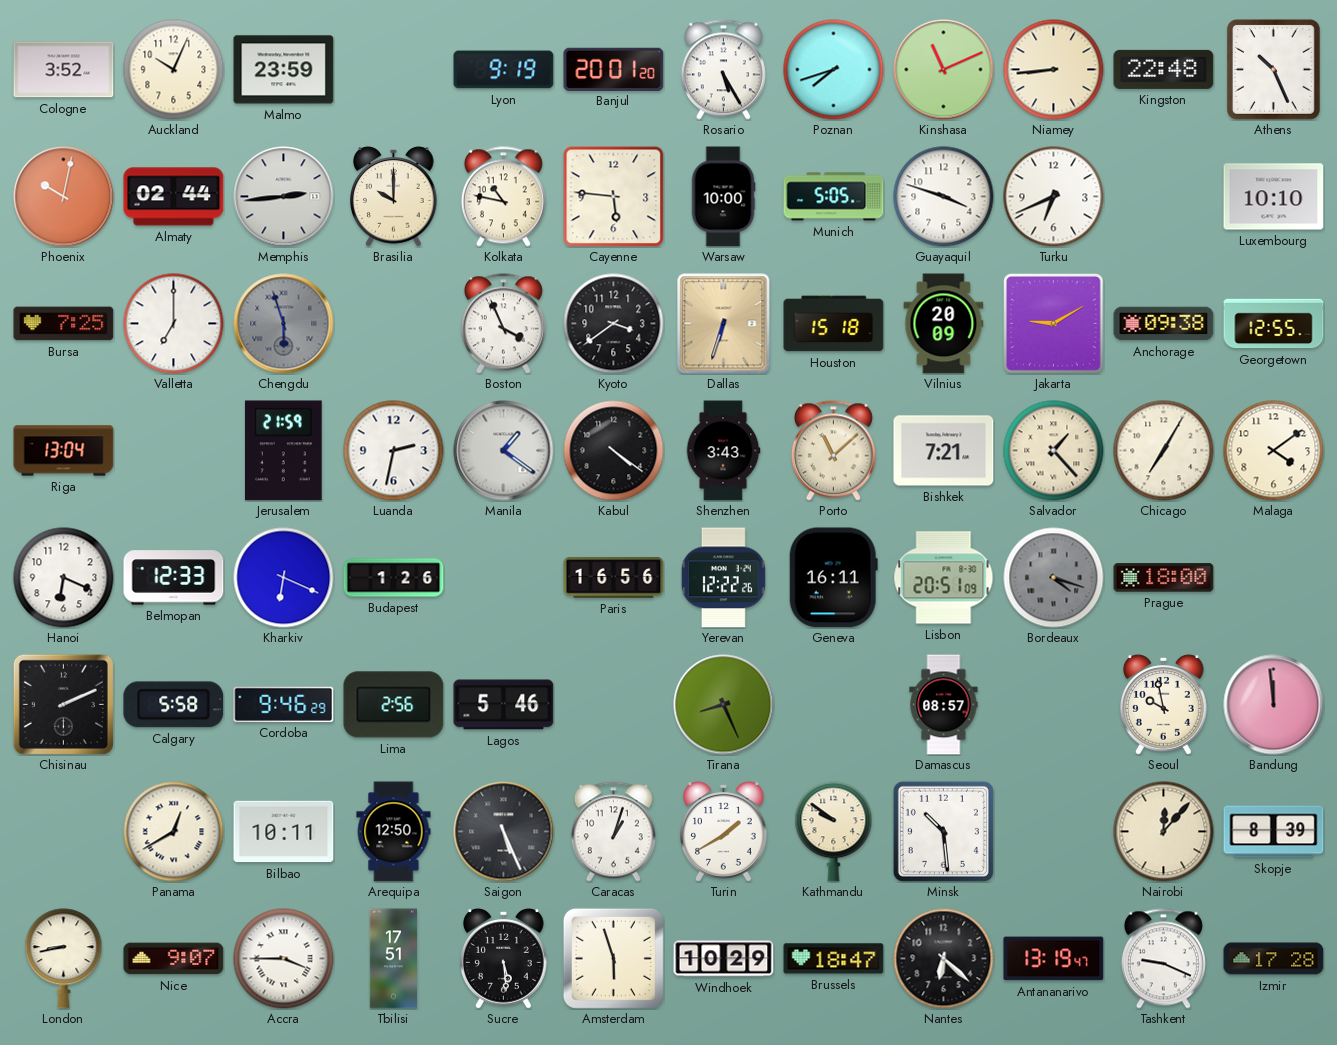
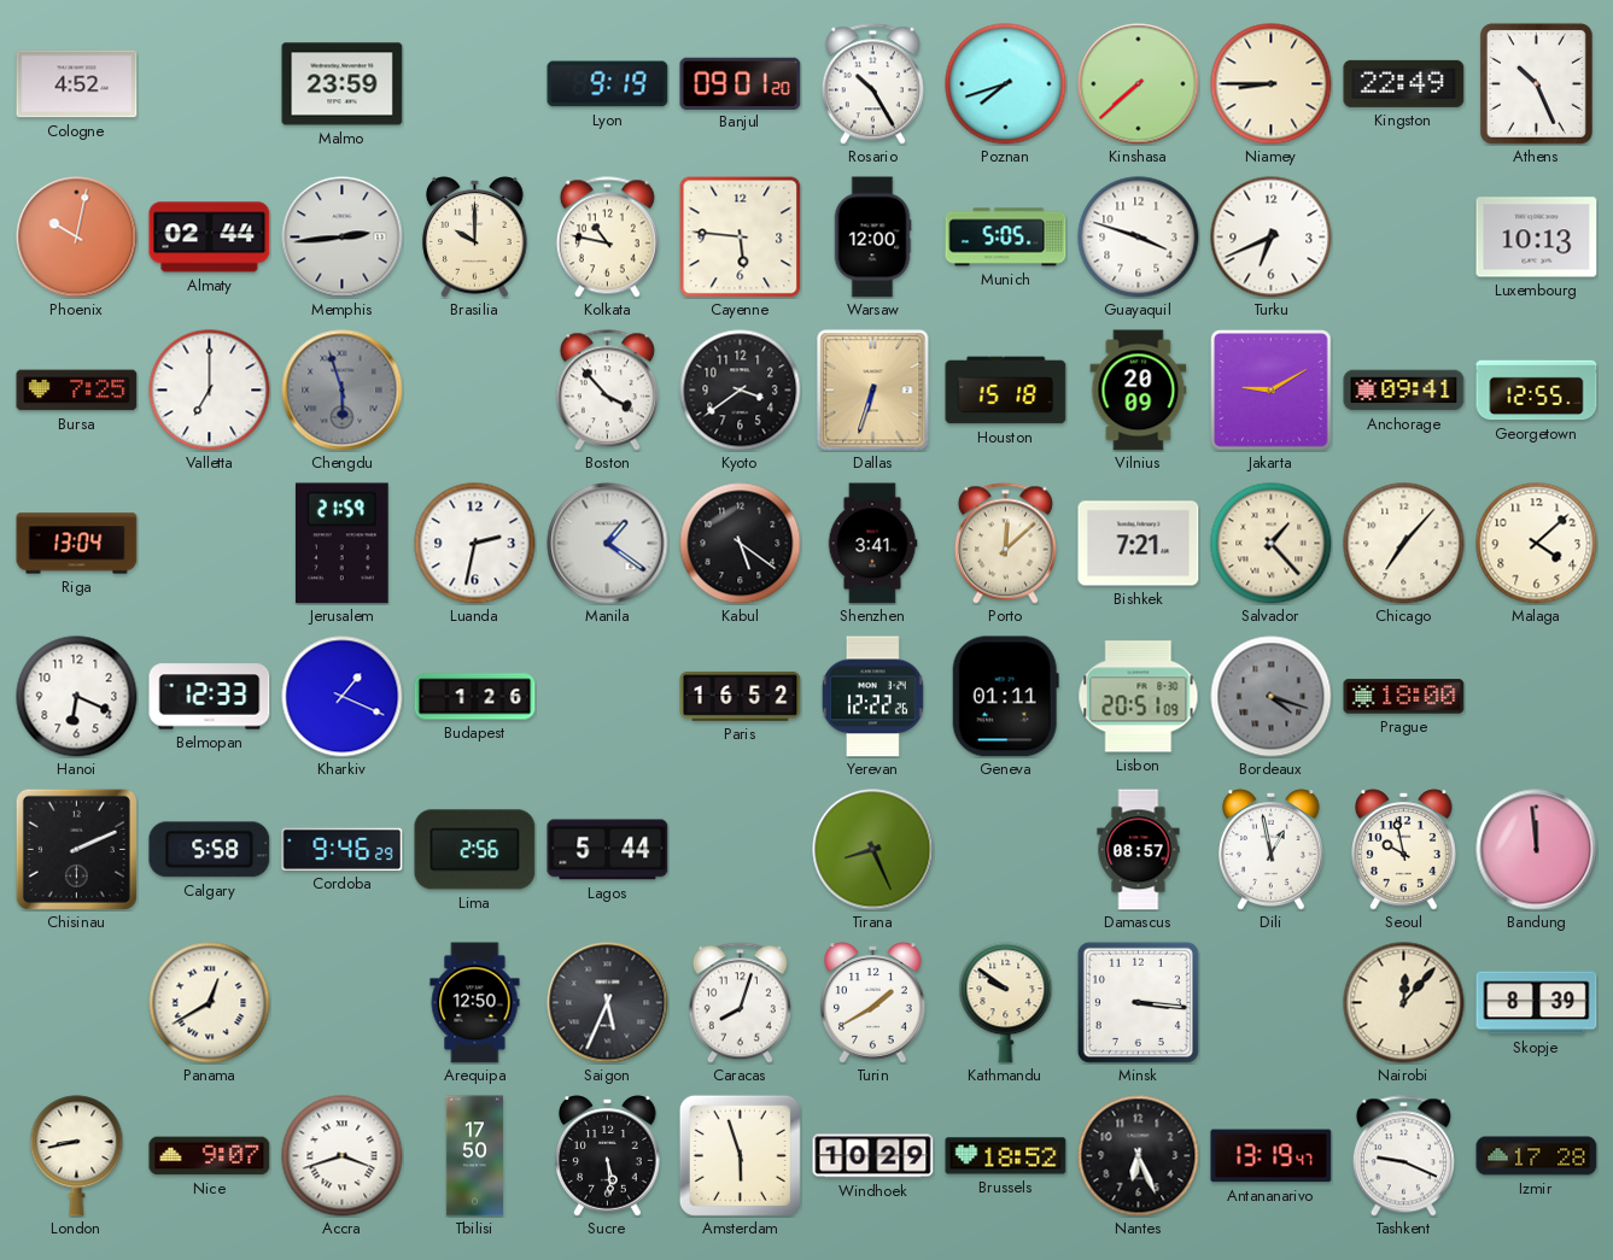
Cologne: 3:52 -> 4:52 (77, 84)
Auckland: 10:04 -> none (174, 70)
Banjul: 20:01 -> 09:01 (741, 83)
Rosario: 5:25 -> 10:25 (872, 84)
Kinshasa: 11:11 -> 7:38 (1139, 84)
Niamey: 8:44 -> 8:45 (1272, 84)
Kingston: 22:48 -> 22:49 (1404, 83)
Warsaw: 10:00 -> 12:00 (872, 238)
Luxembourg: 10:10 -> 10:13 (1537, 238)
Boston: 3:56 -> 3:53 (607, 391)
Anchorage: 09:38 -> 09:41 (1404, 391)
Kabul: 4:21 -> 5:21 (741, 544)
Shenzhen: 3:43 -> 3:41 (872, 544)
Porto: 11:08 -> 12:08 (1005, 544)
Chicago: 7:05 -> 7:07 (1404, 544)
Malaga: 4:09 -> 4:08 (1537, 544)
Kharkiv: 6:19 -> 1:19 (343, 697)
Paris: 16:56 -> 16:52 (741, 696)
Geneva: 16:11 -> 01:11 (1005, 697)
Lagos: 5:46 -> 5:44 (608, 850)
Dili: none -> 12:58 (1272, 850)
Bilbao: 10:11 -> none (284, 832)
Saigon: 5:26 -> 5:34 (608, 1003)
Caracas: 1:03 -> 8:03 (740, 1003)
Minsk: 10:29 -> 3:16 (1138, 1002)
Accra: 3:45 -> 3:42 (343, 1156)
Tbilisi: 17:51 -> 17:50 (474, 1156)
Brussels: 18:47 -> 18:52 (1006, 1156)
Nantes: 6:22 -> 6:26 (1139, 1156)
